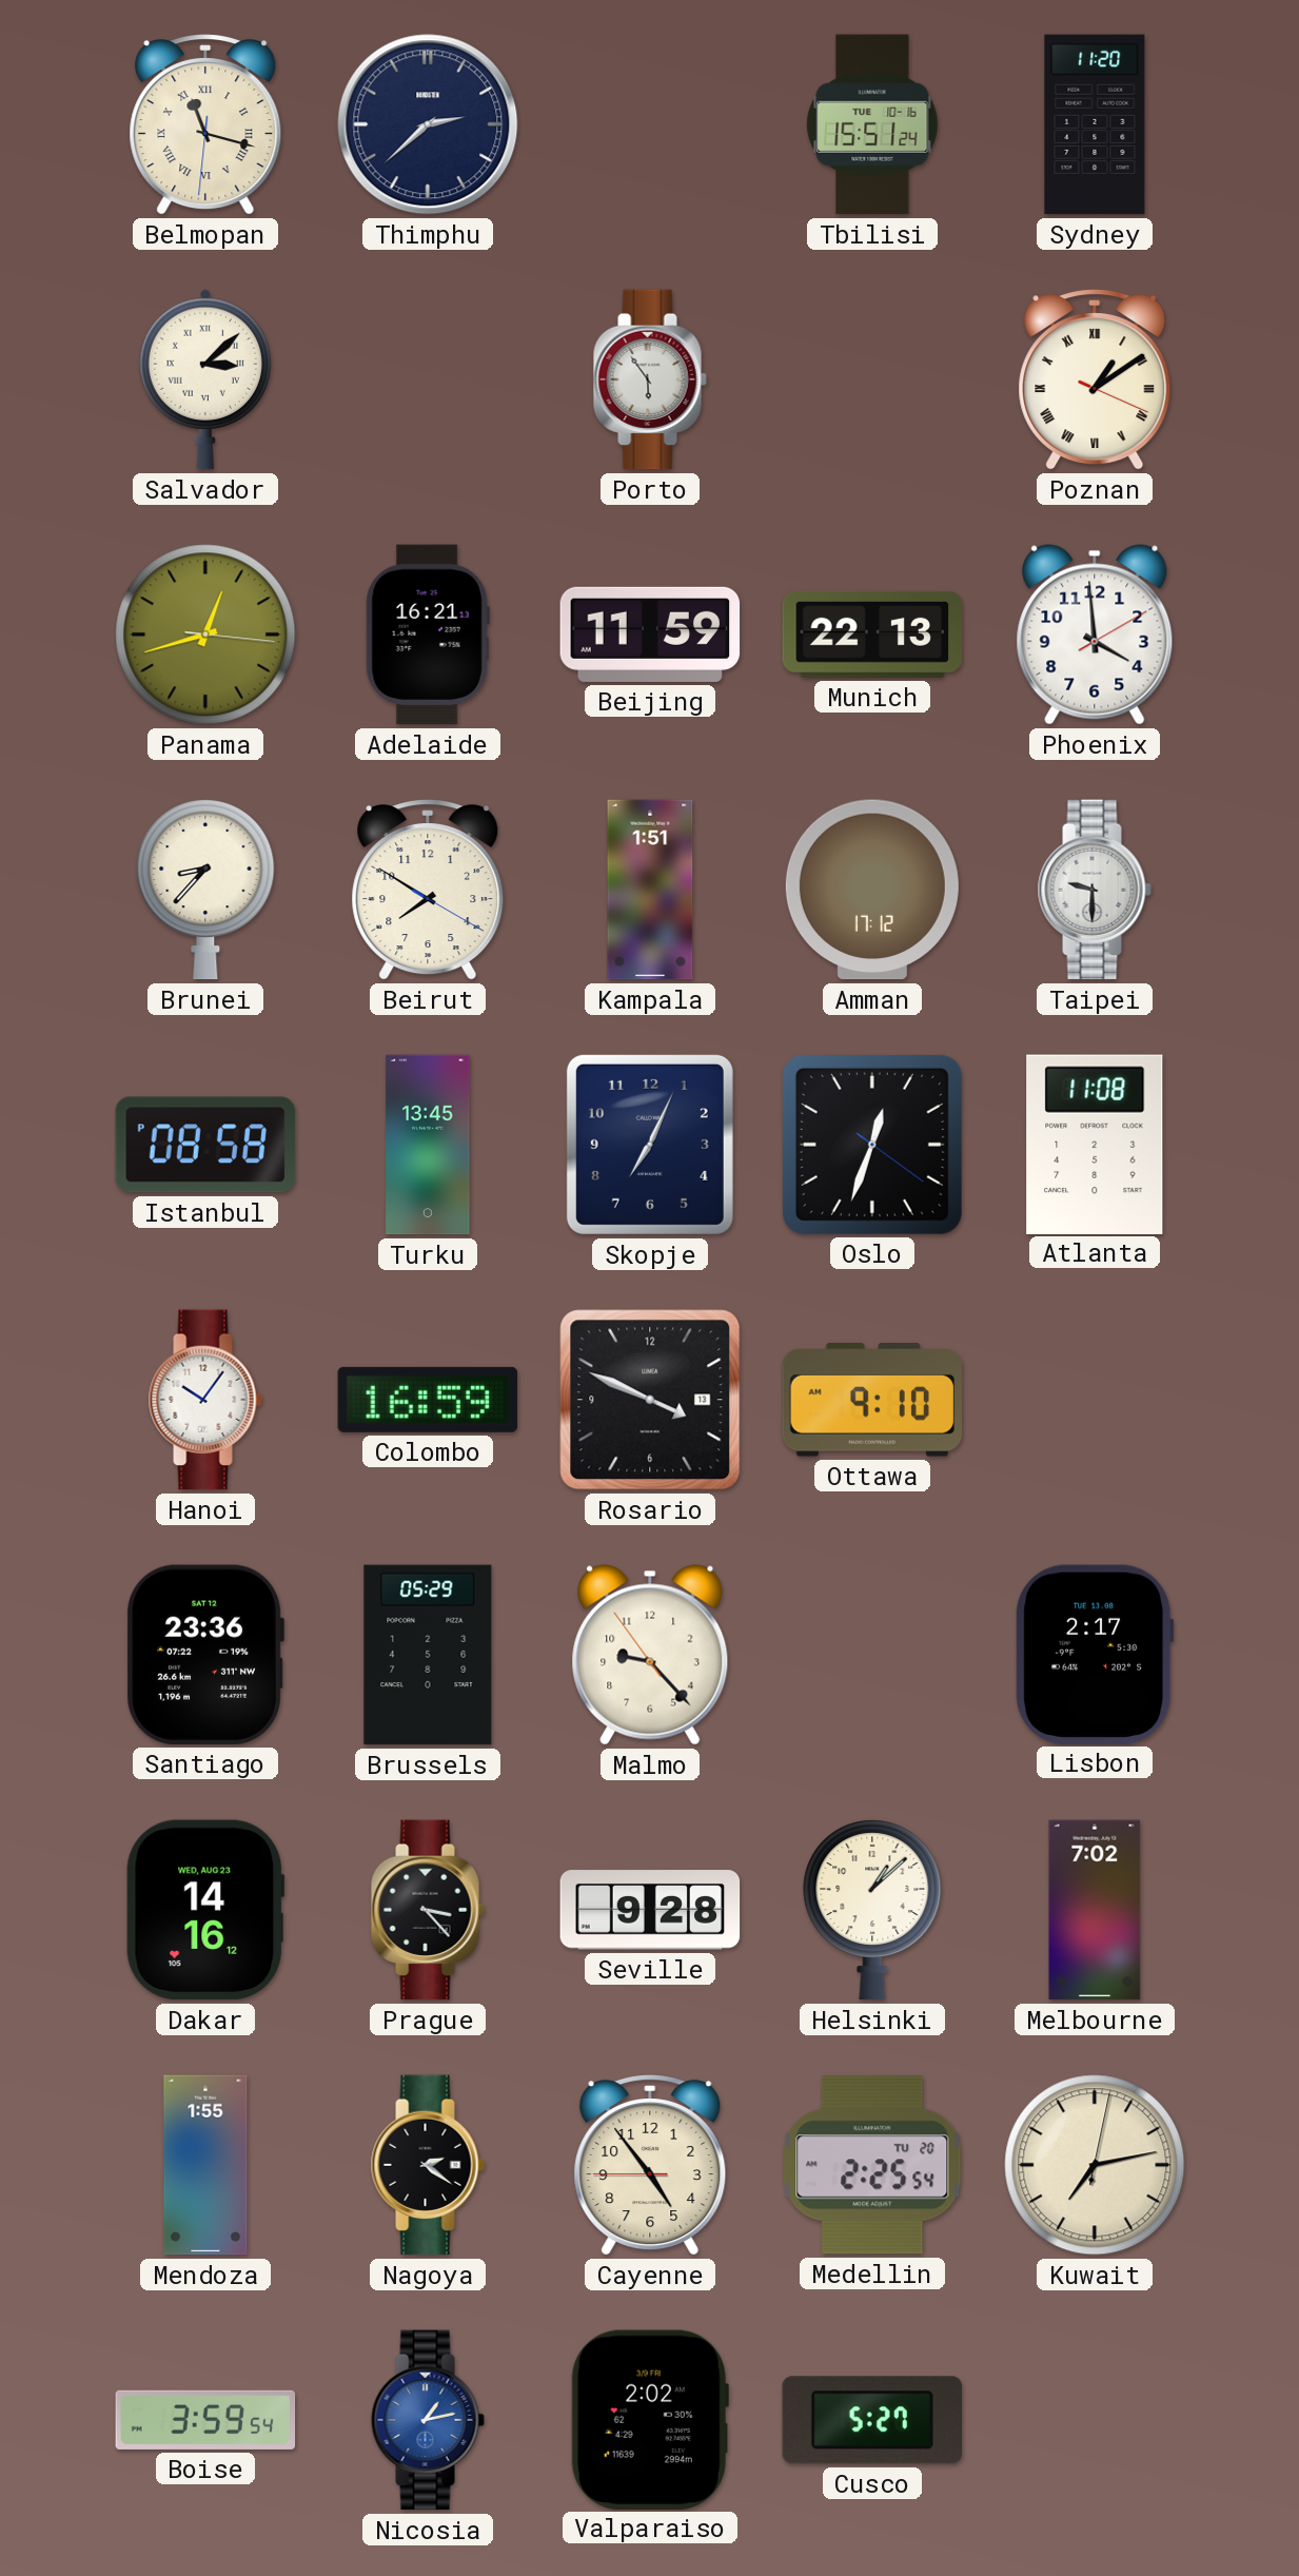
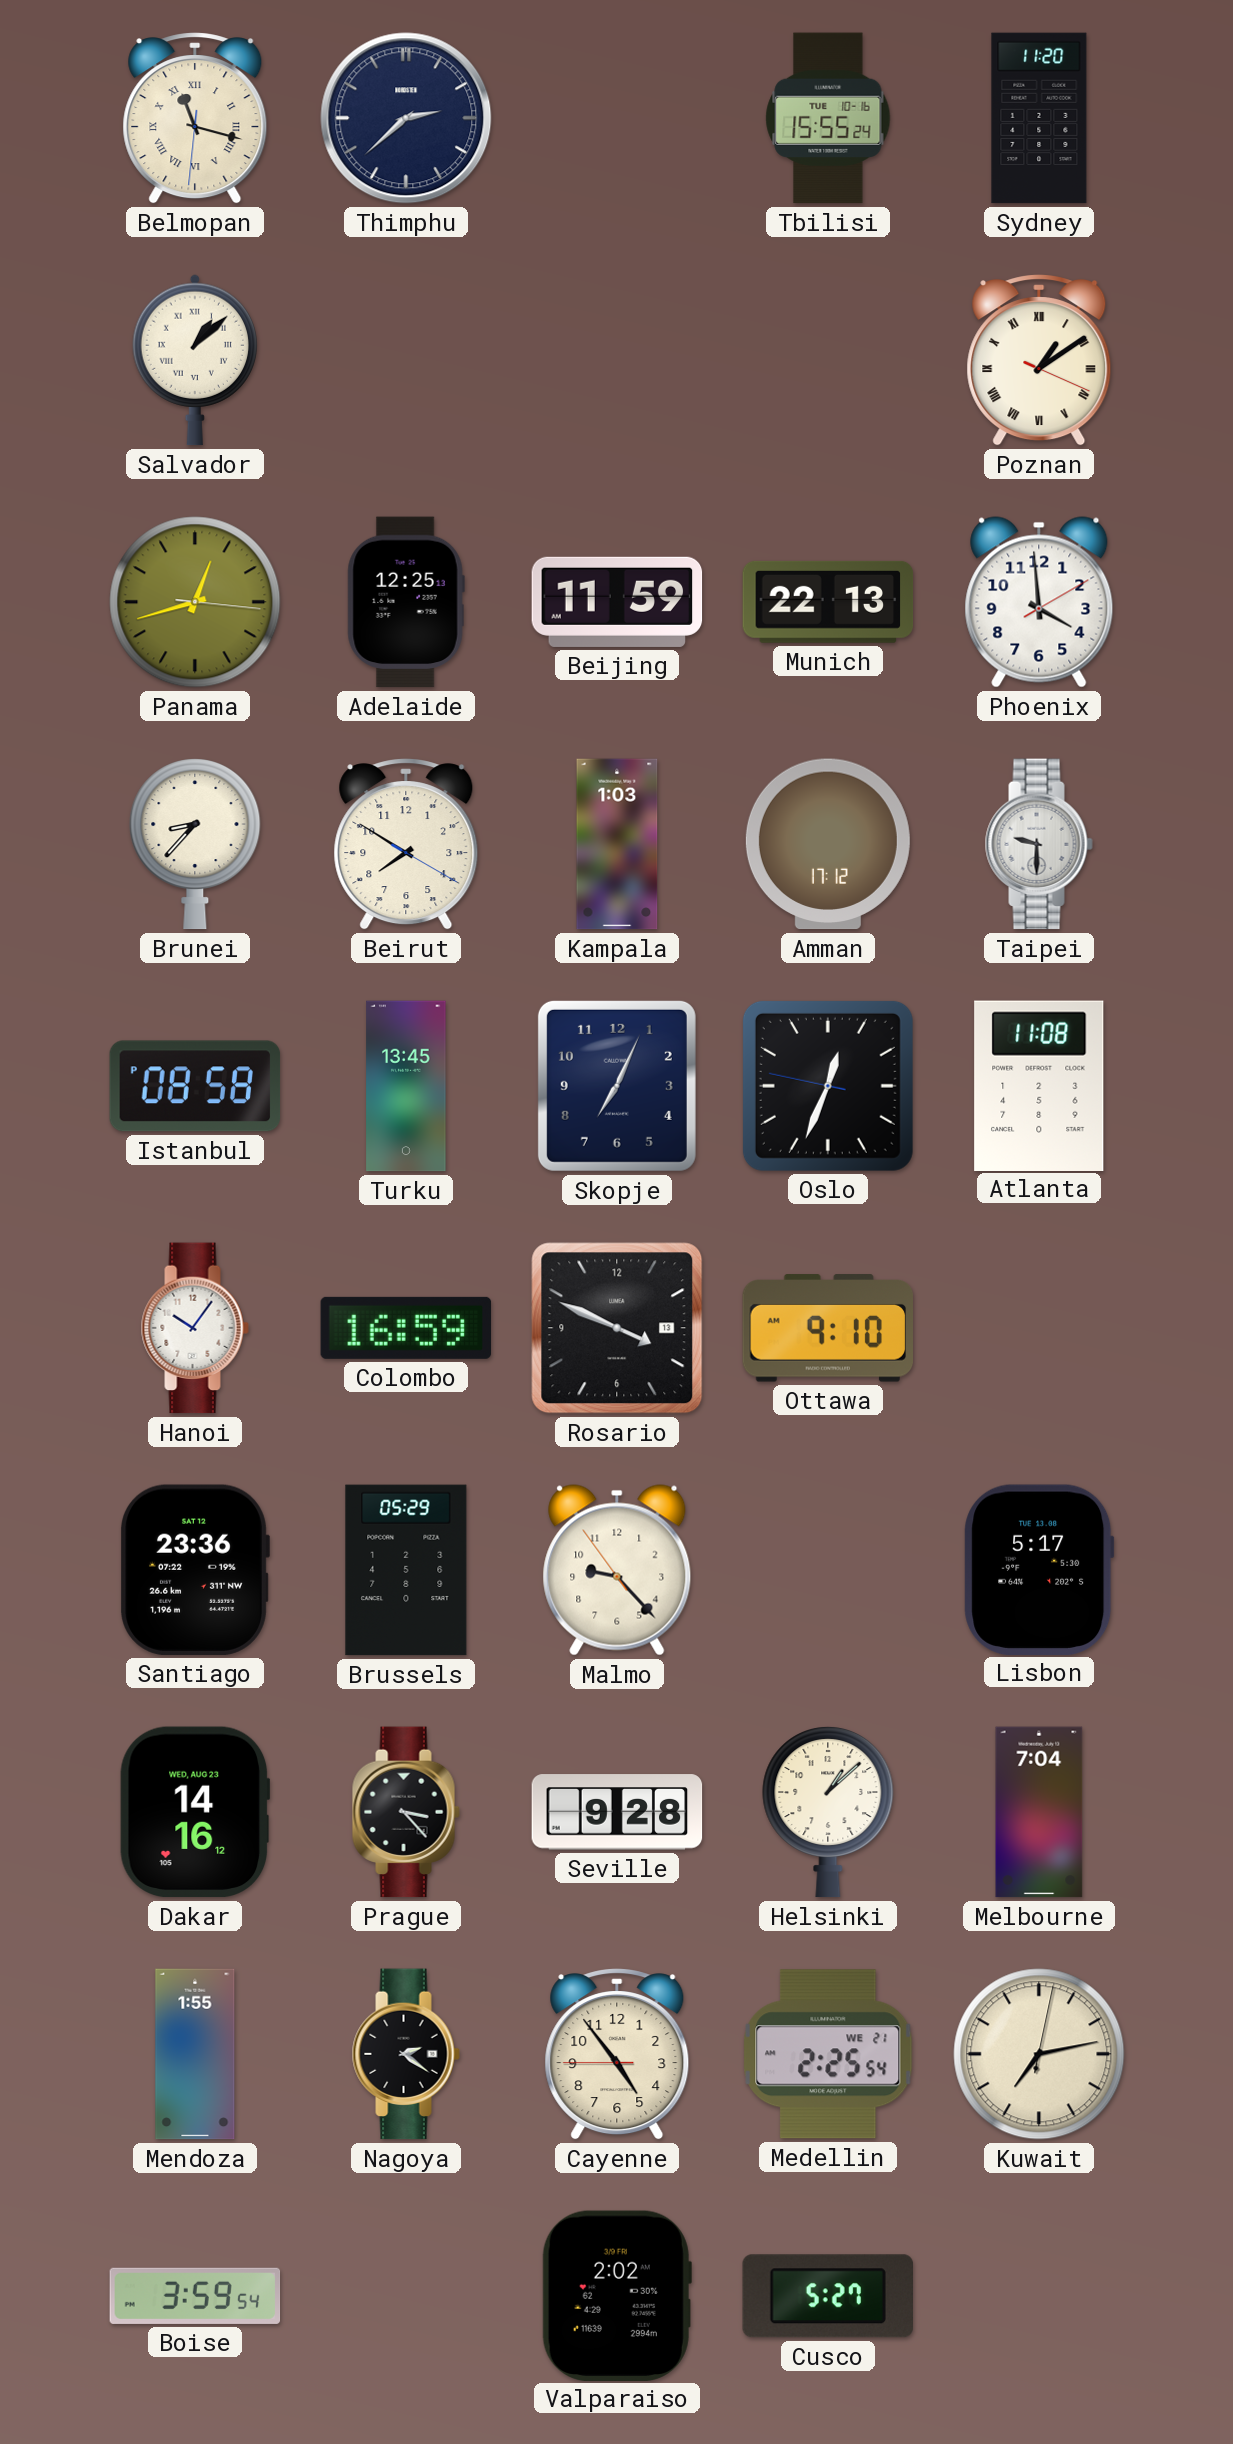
Tbilisi: 15:51 -> 15:55 (828, 118)
Salvador: 3:08 -> 1:08 (194, 360)
Porto: 5:54 -> none (650, 379)
Adelaide: 16:21 -> 12:25 (406, 602)
Kampala: 1:51 -> 1:03 (617, 844)
Oslo: 12:33:21 -> 12:33:47 (828, 1086)
Lisbon: 2:17 -> 5:17 (1039, 1569)
Melbourne: 7:02 -> 7:04 (1039, 1812)
Medellin date: TU 20 -> WE 21 (828, 2054)
Nicosia: 1:13 -> none (428, 2420)
